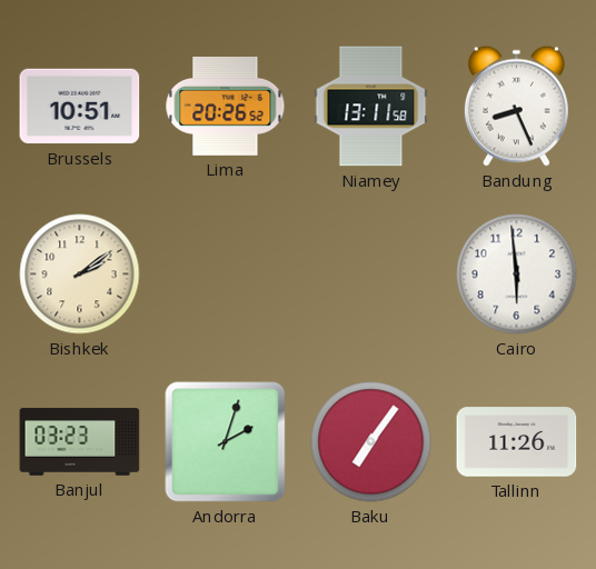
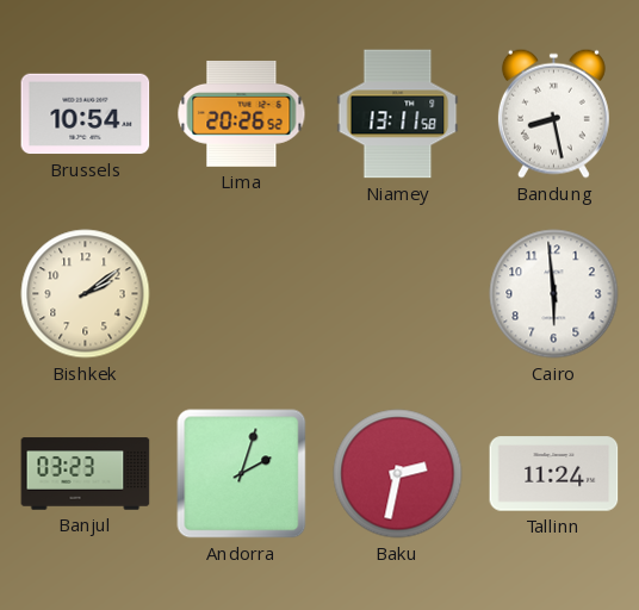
Brussels: 10:51 -> 10:54 (86, 114)
Bandung: 8:26 -> 8:28 (553, 113)
Baku: 7:06 -> 2:32 (398, 474)
Tallinn: 11:26 -> 11:24 (554, 474)
